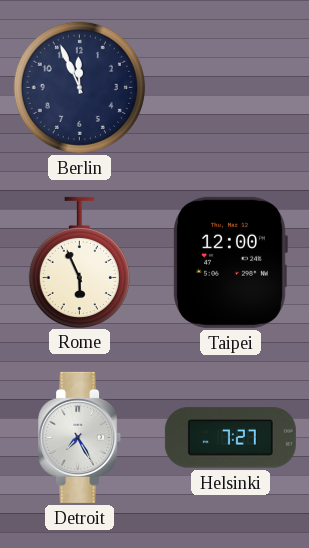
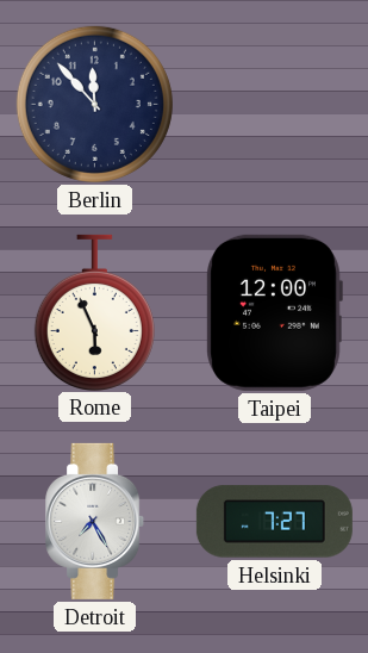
Berlin: 11:56 -> 11:53 (94, 104)
